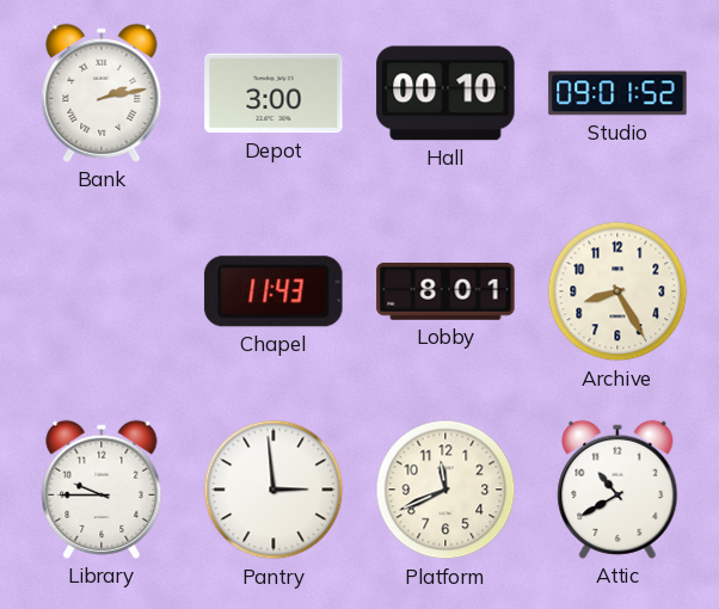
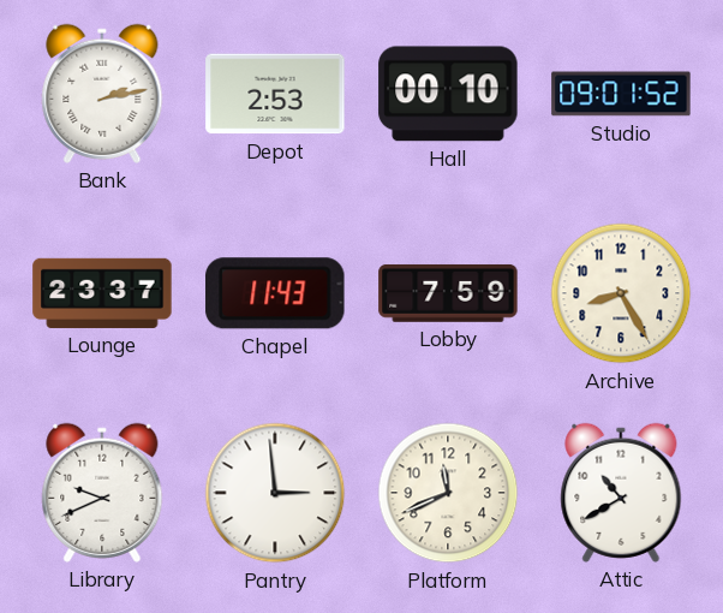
Depot: 3:00 -> 2:53 (275, 94)
Lounge: none -> 23:37 (102, 293)
Lobby: 8:01 -> 7:59 (448, 293)
Library: 9:45 -> 9:41 (102, 493)
